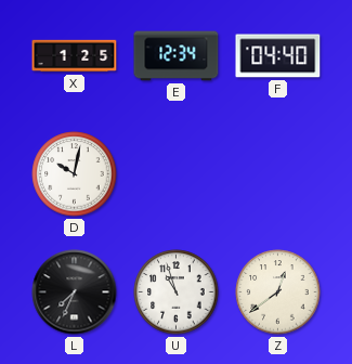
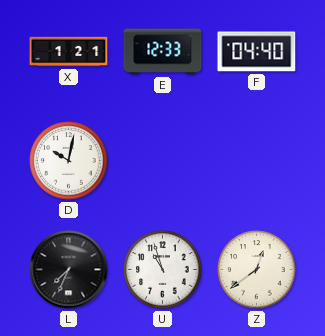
X: 1:25 -> 1:21 (69, 52)
E: 12:34 -> 12:33 (163, 52)
